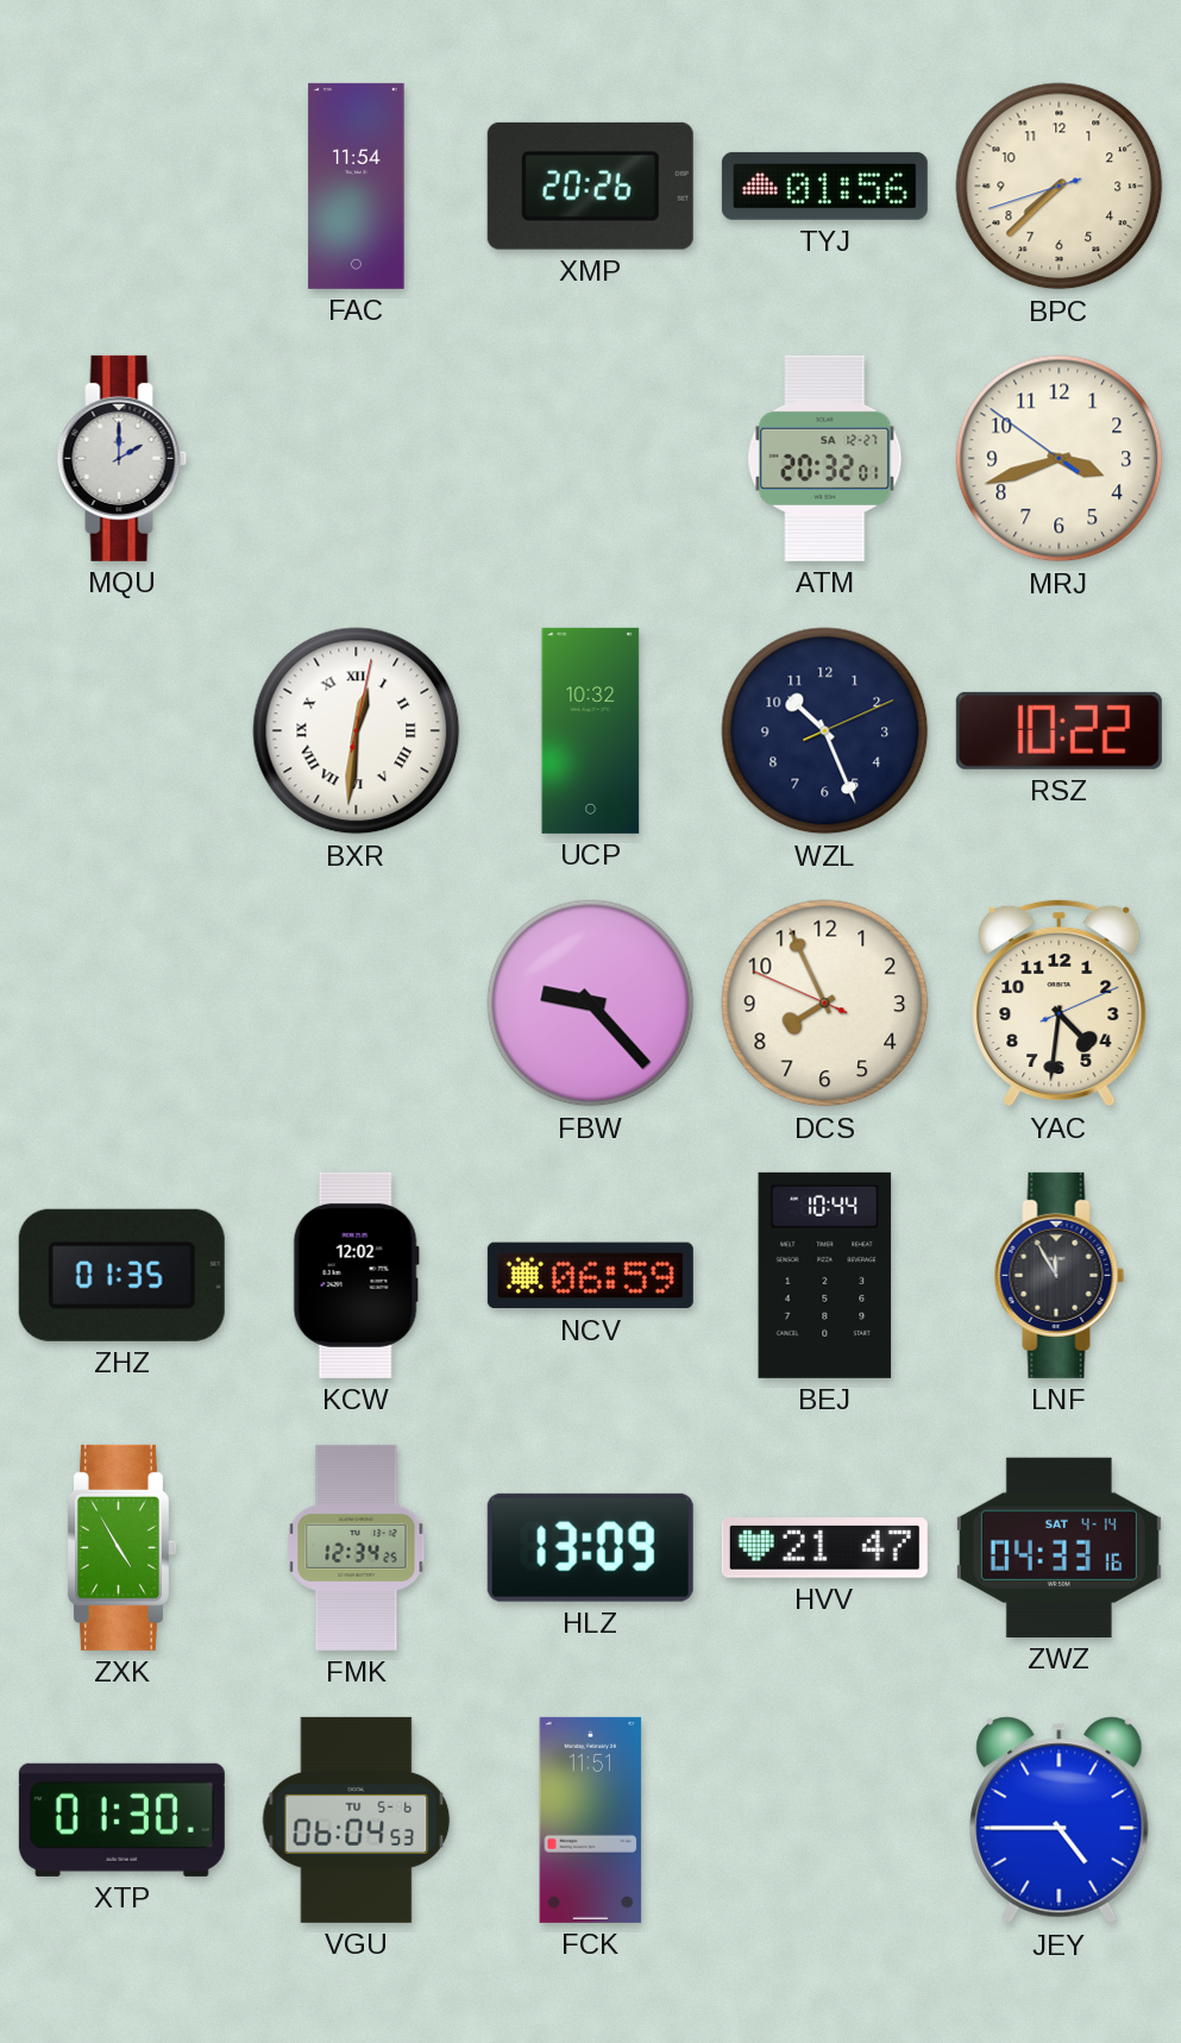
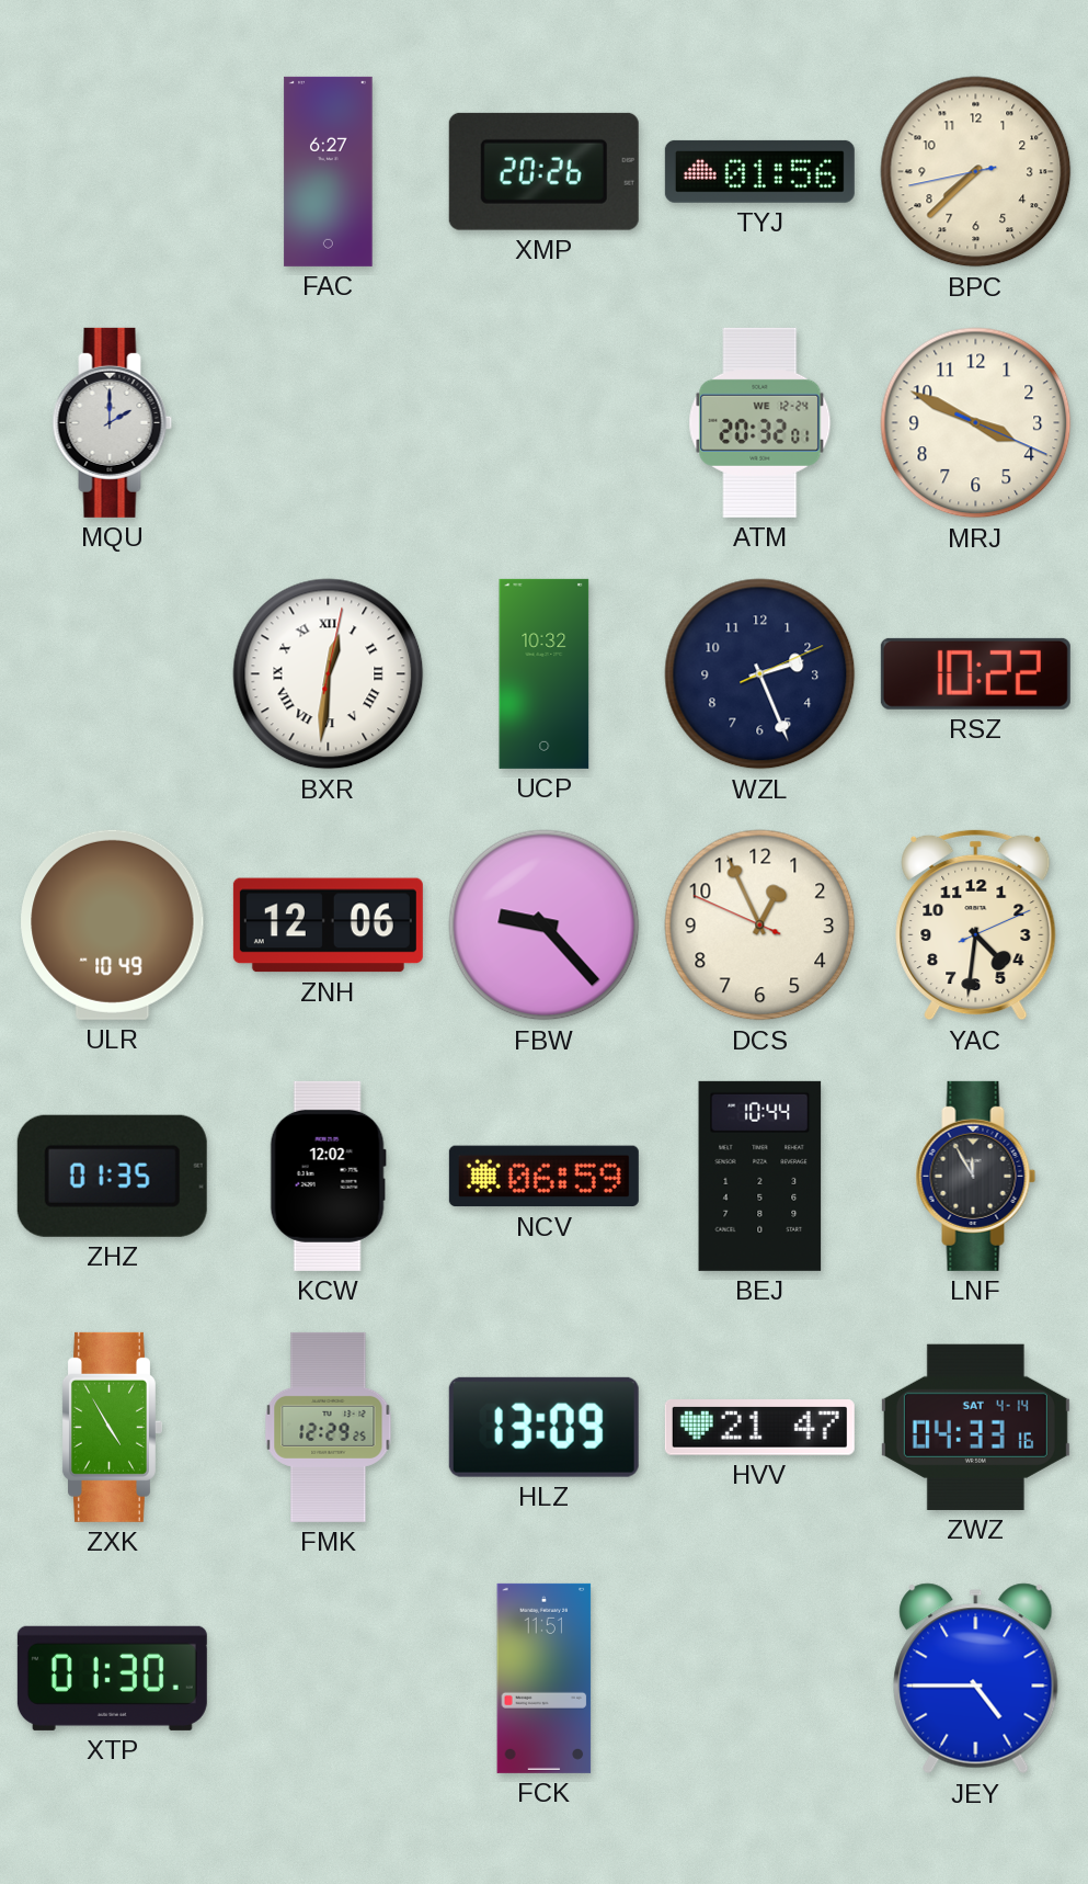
FAC: 11:54 -> 6:27 (329, 171)
BPC: 7:37:42 -> 7:37:43 (976, 172)
ATM date: SA 12-27 -> WE 12-24 (760, 422)
MRJ: 3:41 -> 3:49 (976, 423)
WZL: 10:26 -> 2:26 (760, 674)
ULR: none -> 10:49 (113, 924)
ZNH: none -> 12:06 (328, 926)
DCS: 7:55 -> 12:55 (760, 926)
FMK: 12:34 -> 12:29 (329, 1427)
VGU: 06:04 -> none (357, 1819)
